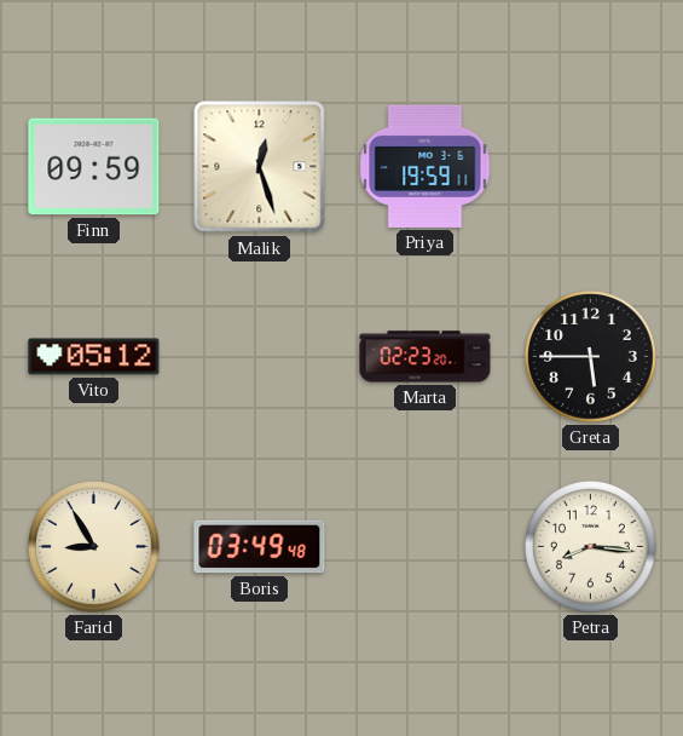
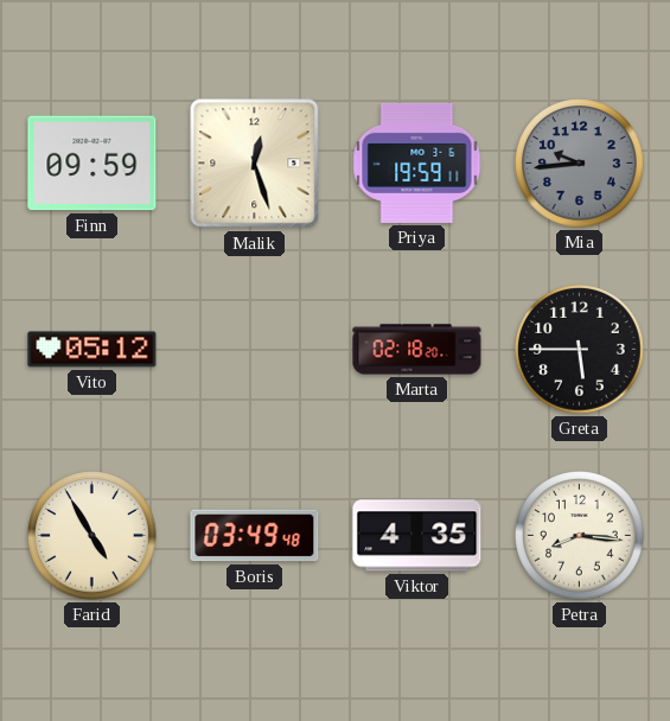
Mia: none -> 9:44 (580, 164)
Marta: 02:23 -> 02:18 (417, 350)
Farid: 8:55 -> 4:55 (92, 536)
Viktor: none -> 4:35 (417, 536)
